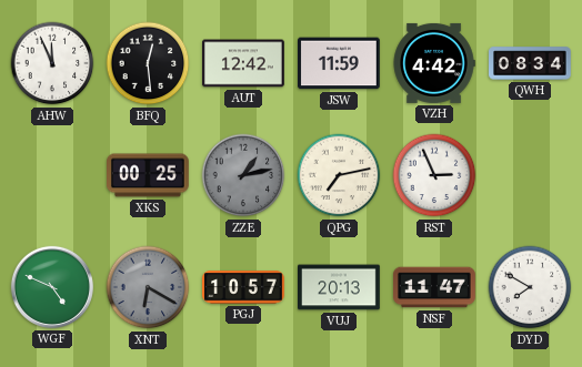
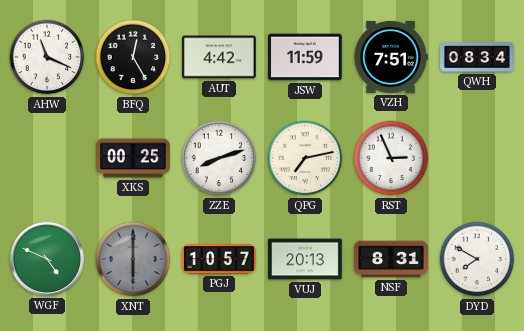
AHW: 11:56 -> 11:19 (47, 57)
BFQ: 12:29 -> 12:25 (133, 57)
AUT: 12:42 -> 4:42 (220, 57)
VZH: 4:42 -> 7:51 (391, 57)
ZZE: 1:13 -> 8:12 (219, 158)
ZZE dial: grey -> white (219, 158)
XNT: 6:20 -> 6:00 (133, 259)
NSF: 11:47 -> 8:31 (392, 259)
